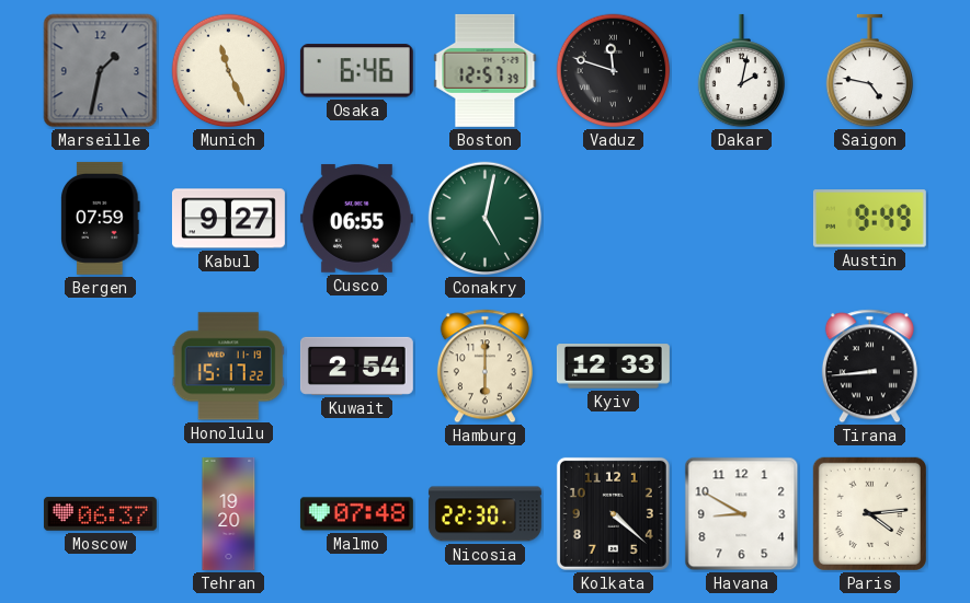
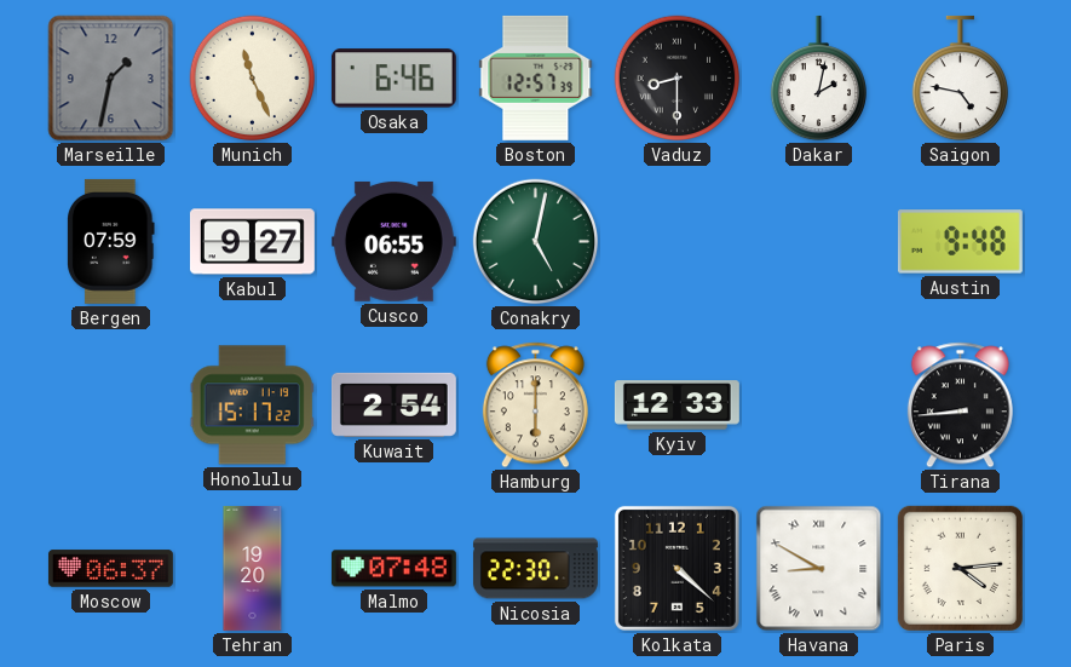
Vaduz: 11:48 -> 8:30 (678, 79)
Austin: 9:49 -> 9:48 (960, 242)
Havana numerals: Arabic -> Roman (819, 569)
